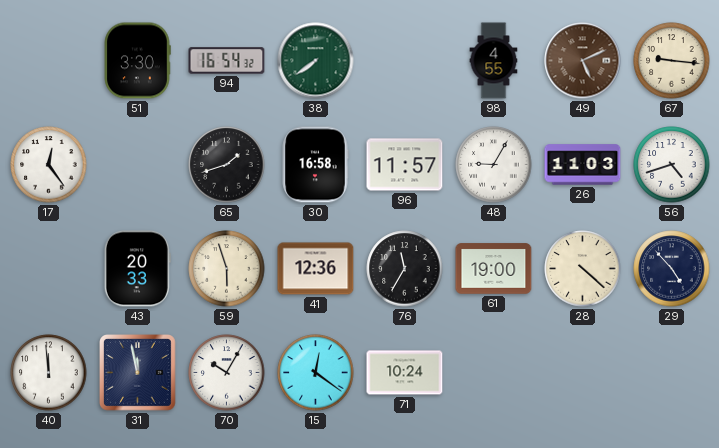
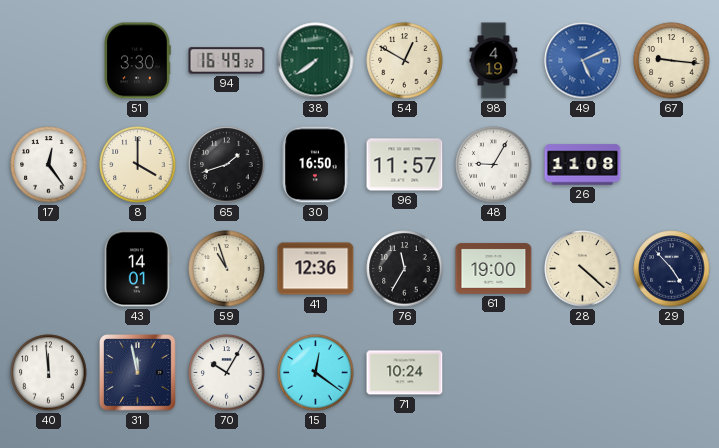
94: 16:54 -> 16:49 (227, 61)
54: none -> 12:50 (405, 61)
98: 4:55 -> 4:19 (494, 61)
49 dial: brown -> blue (583, 61)
8: none -> 4:00 (138, 165)
30: 16:58 -> 16:50 (315, 165)
26: 11:03 -> 11:08 (583, 165)
56: 4:42 -> none (672, 165)
43: 20:33 -> 14:01 (137, 269)
59: 5:57 -> 10:57 (227, 269)
